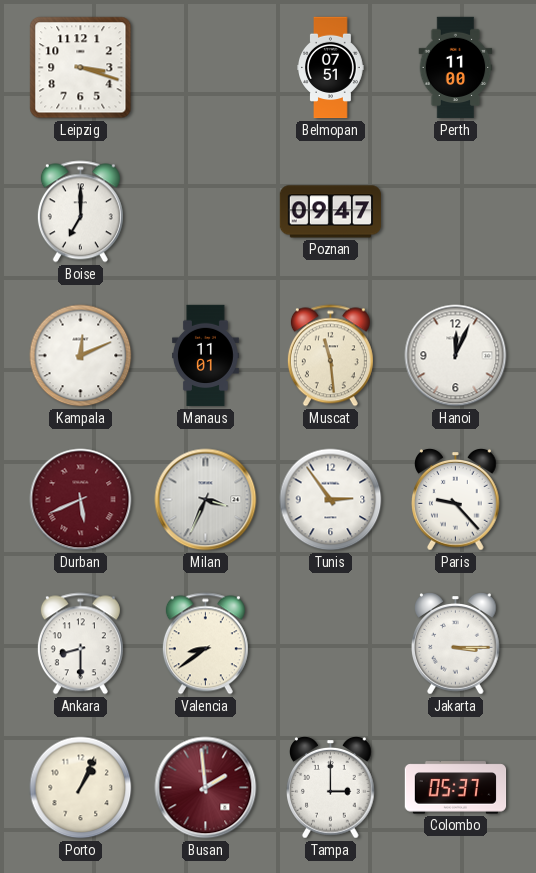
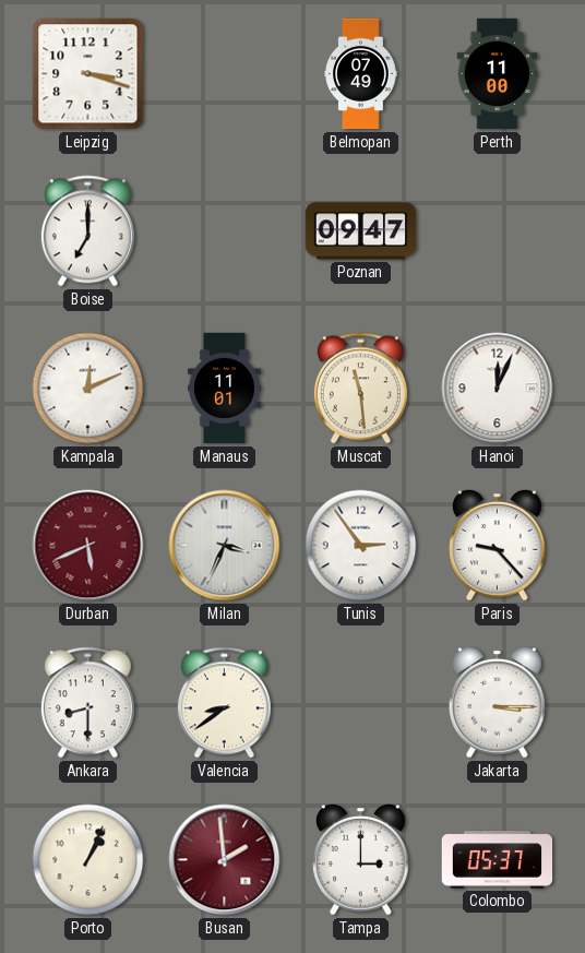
Belmopan: 07:51 -> 07:49 (361, 74)
